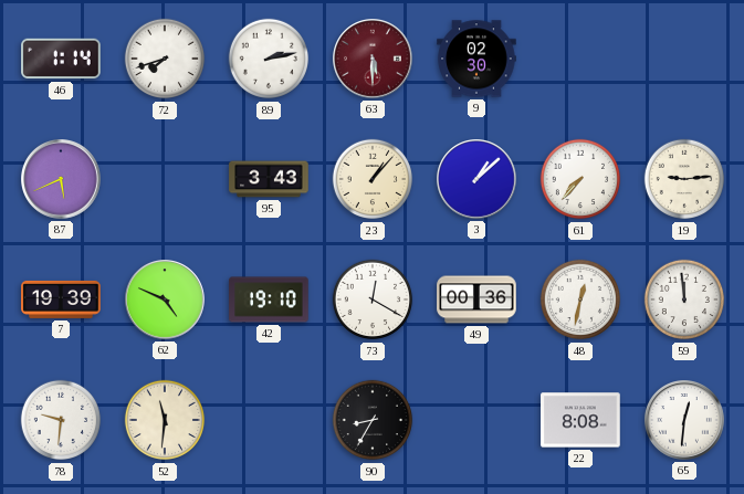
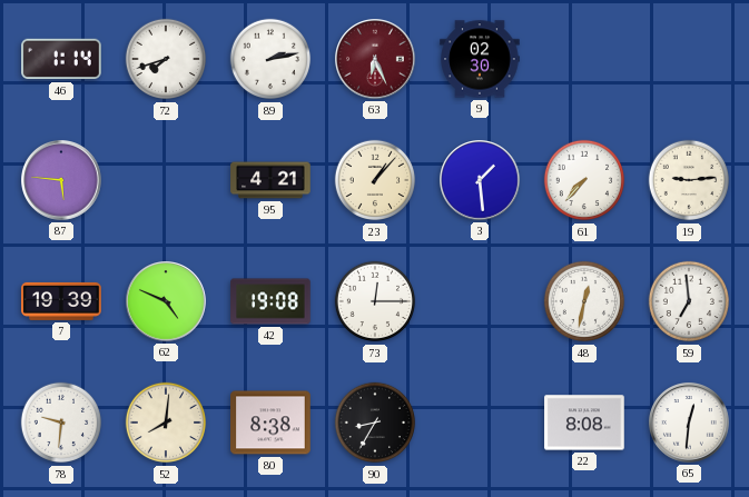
63: 5:30 -> 6:26 (376, 60)
87: 5:41 -> 5:46 (62, 181)
95: 3:43 -> 4:21 (270, 180)
3: 1:08 -> 1:29 (481, 181)
42: 19:10 -> 19:08 (270, 301)
73: 12:20 -> 12:15 (375, 301)
49: 00:36 -> none (476, 299)
59: 11:59 -> 6:59 (689, 301)
52: 11:31 -> 8:01 (166, 423)
80: none -> 8:38 (270, 423)
